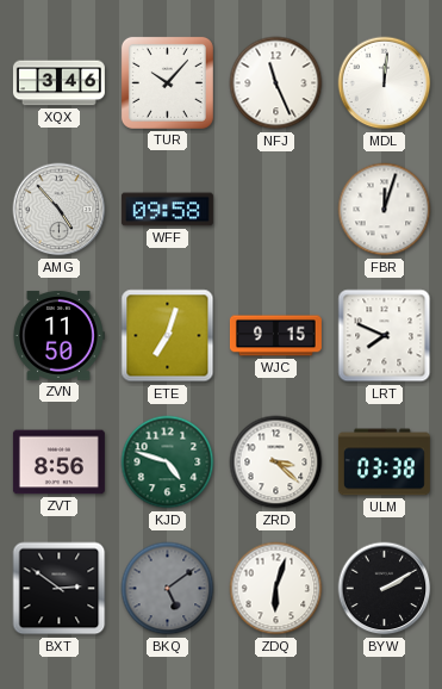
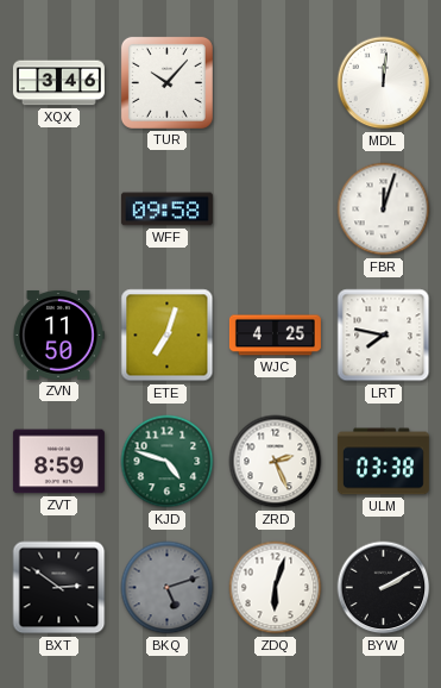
NFJ: 11:26 -> none (276, 83)
AMG: 4:53 -> none (60, 210)
WJC: 9:15 -> 4:25 (275, 336)
LRT: 7:49 -> 7:47 (384, 336)
ZVT: 8:56 -> 8:59 (58, 462)
ZRD: 3:22 -> 2:26 (276, 462)
BKQ: 5:09 -> 5:12 (168, 588)
